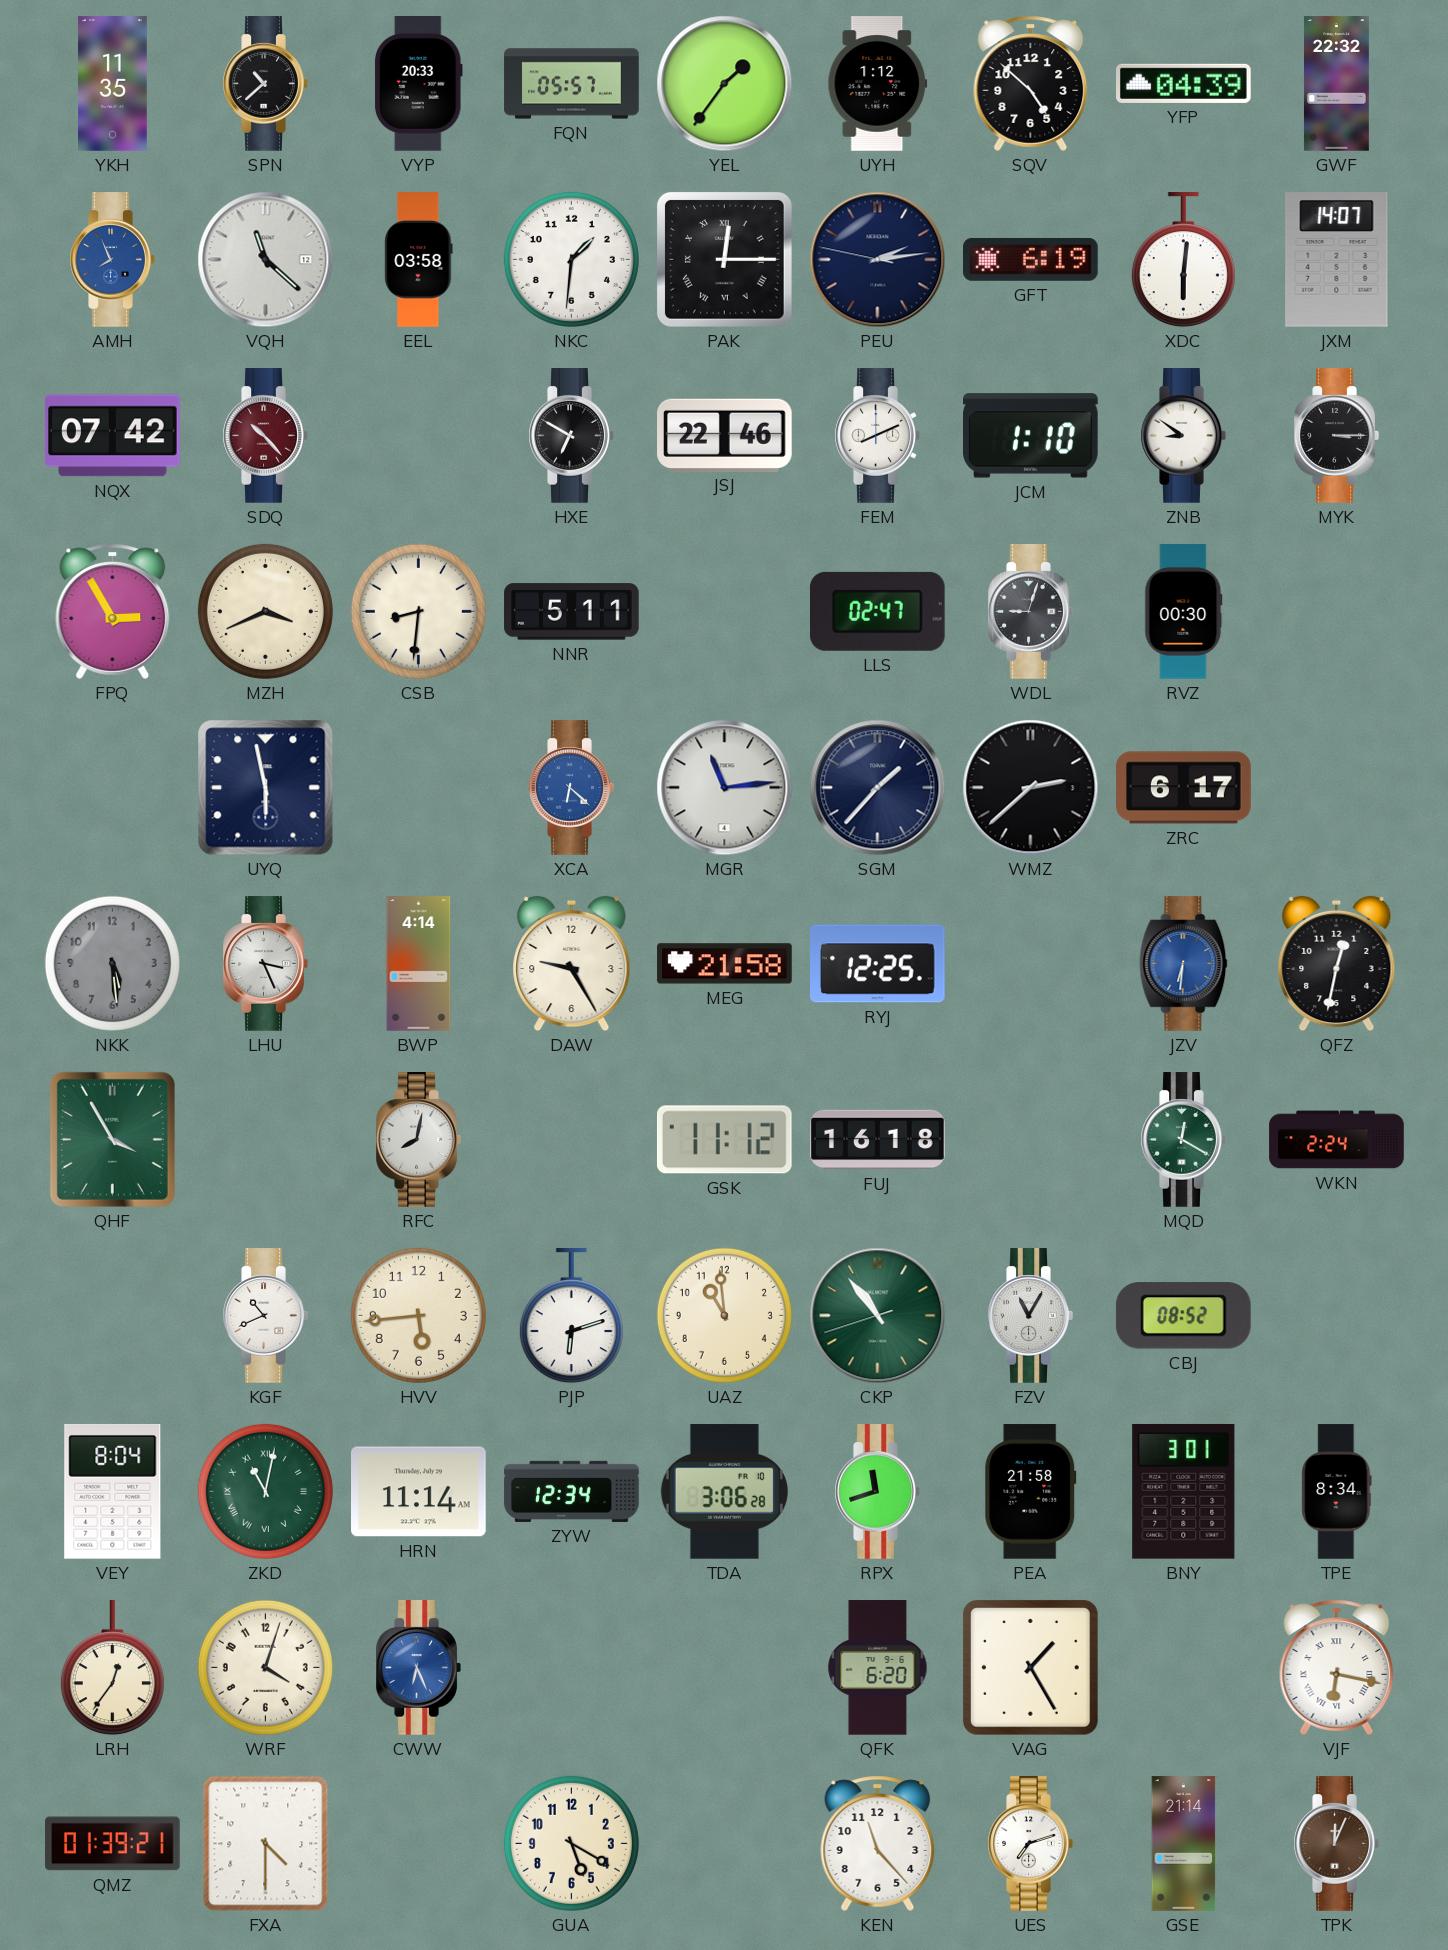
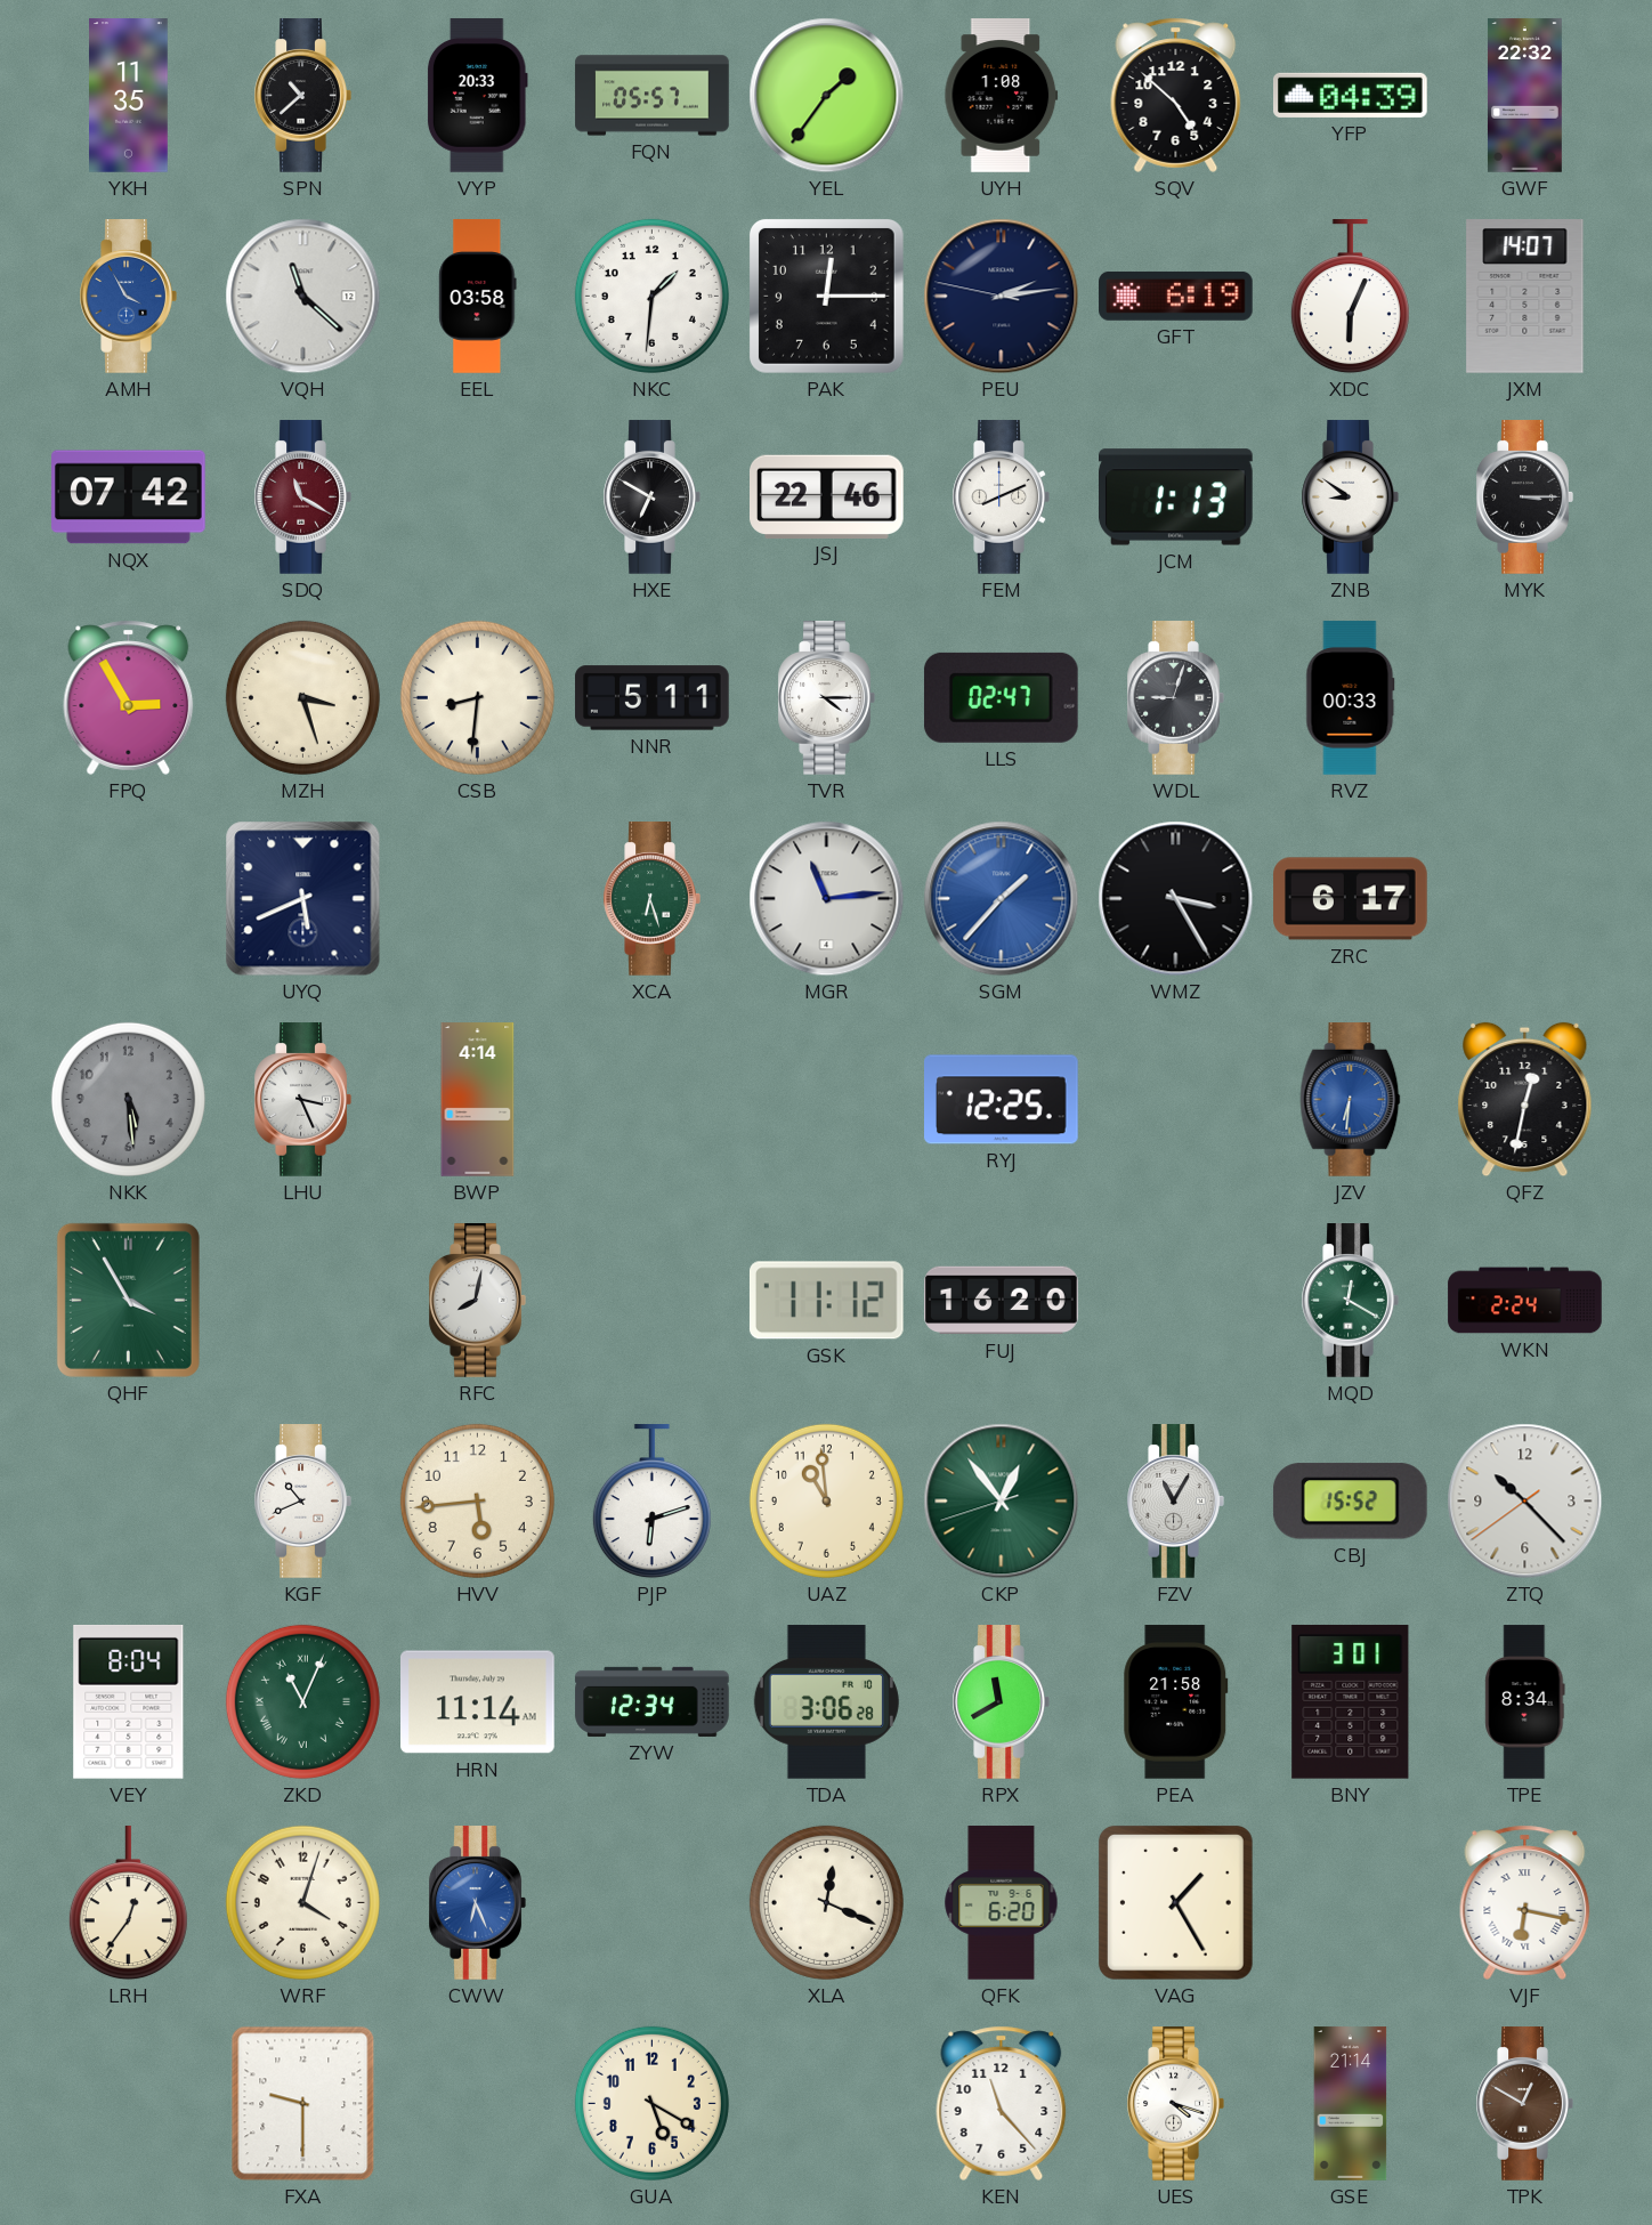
UYH: 1:12 -> 1:08 (1002, 96)
AMH: 7:56 -> 3:55 (128, 297)
PAK numerals: Roman -> Arabic (826, 296)
XDC: 6:01 -> 6:04 (1350, 297)
SDQ: 10:23 -> 11:20 (302, 497)
JCM: 1:10 -> 1:13 (1176, 497)
MZH: 3:41 -> 3:27 (302, 697)
TVR: none -> 4:15 (826, 698)
RVZ: 00:30 -> 00:33 (1351, 698)
UYQ: 5:58 -> 5:41 (303, 899)
XCA: 6:22 -> 6:27 (651, 899)
XCA dial: blue -> green (651, 899)
SGM dial: navy -> blue (1002, 899)
WMZ: 2:38 -> 3:25 (1176, 899)
DAW: 9:25 -> none (572, 964)
MEG: 21:58 -> none (725, 964)
FUJ: 16:18 -> 16:20 (1002, 1301)
CKP: 10:53 -> 12:53 (1002, 1502)
CBJ: 08:52 -> 15:52 (1350, 1502)
ZTQ: none -> 10:22 (1525, 1502)
ZKD: 11:02 -> 11:04 (302, 1701)
RPX: 11:42 -> 11:40 (1001, 1702)
XLA: none -> 12:19 (826, 1902)
QMZ: 01:39 -> none (113, 1844)
FXA: 4:30 -> 9:30 (303, 2104)
UES: 7:12 -> 4:18 (1175, 2104)
TPK: 12:04 -> 12:50 (1524, 2104)
